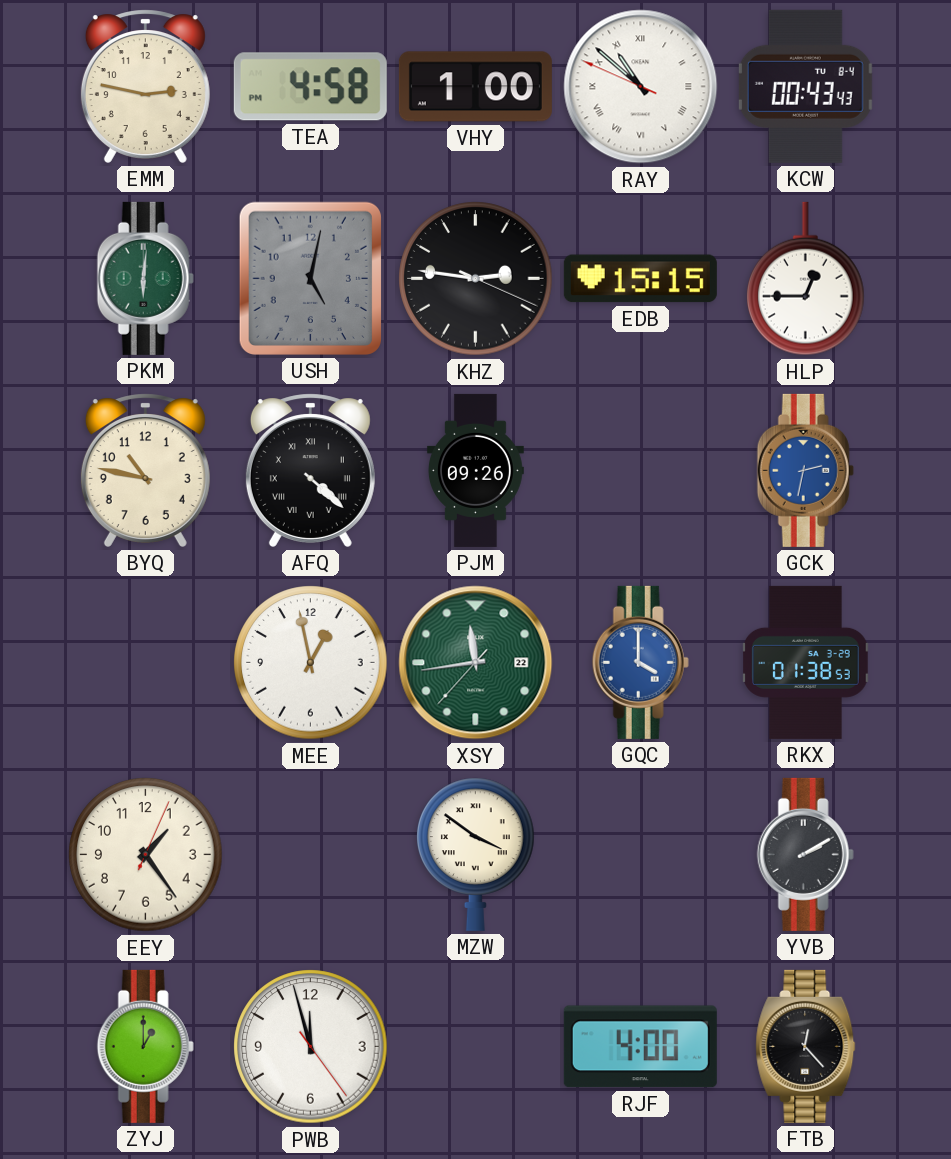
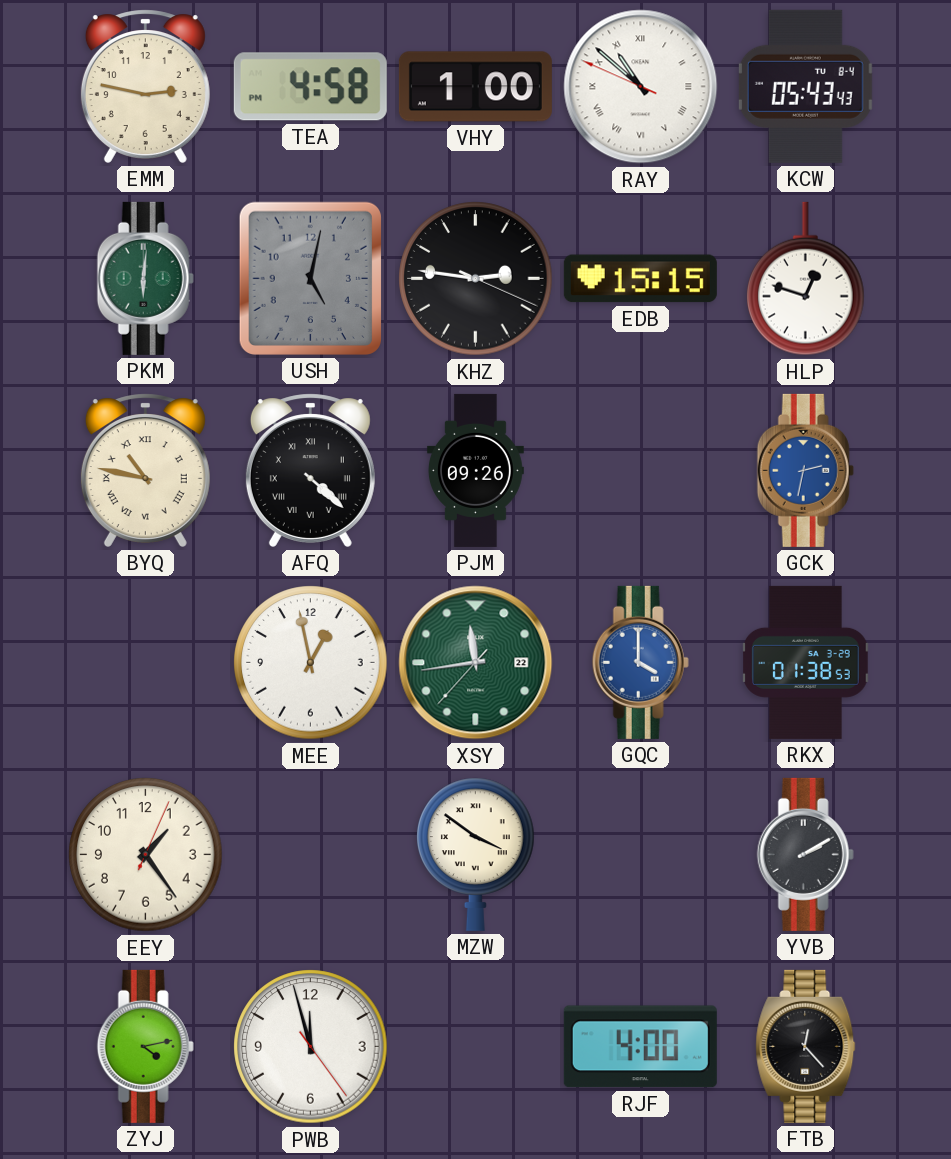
KCW: 00:43 -> 05:43 (805, 86)
HLP: 12:45 -> 12:48 (806, 279)
BYQ numerals: Arabic -> Roman (145, 470)
ZYJ: 1:00 -> 4:13 (145, 1046)
